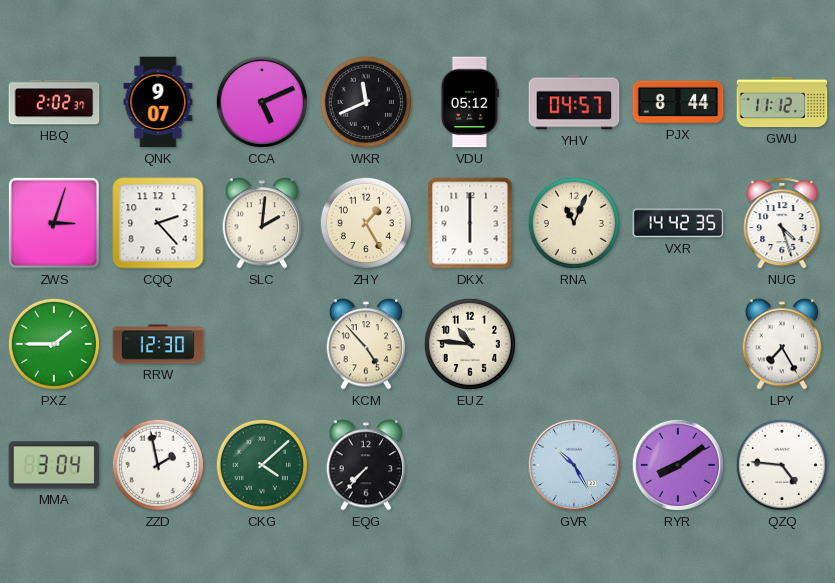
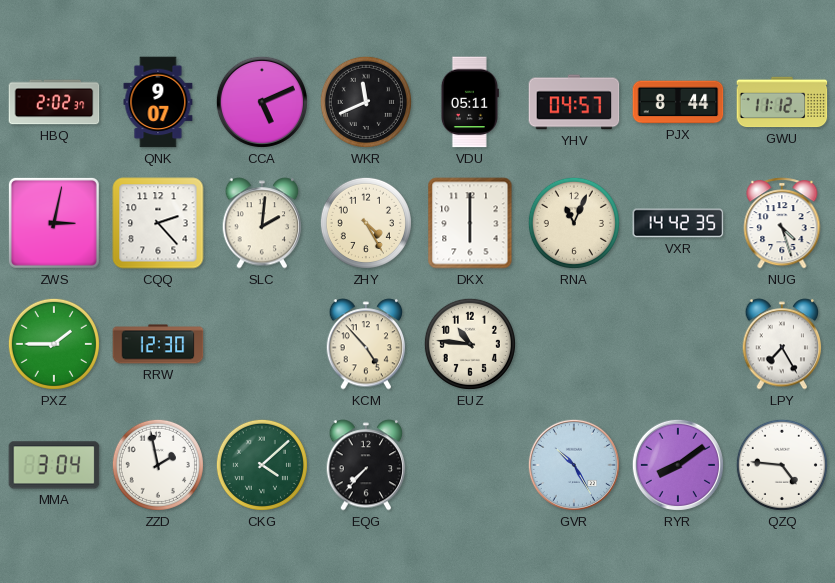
VDU: 05:12 -> 05:11 (469, 102)
ZWS: 3:03 -> 3:02 (54, 223)
ZHY: 1:25 -> 4:25 (366, 223)
